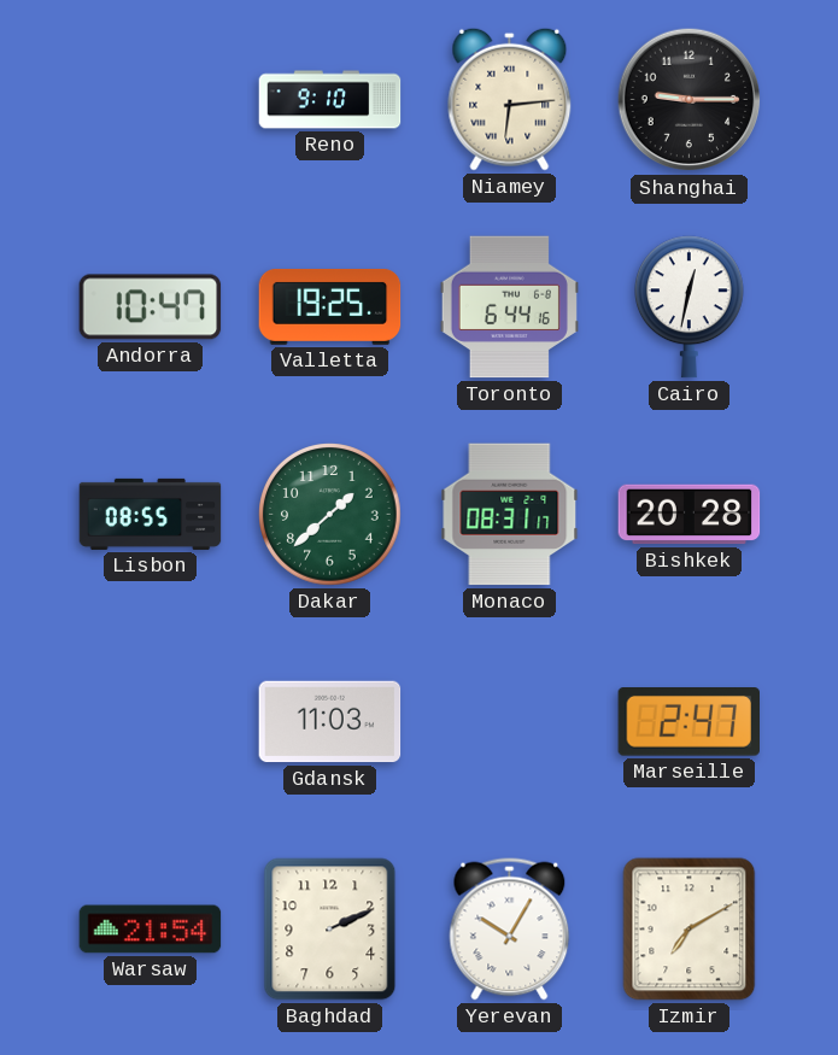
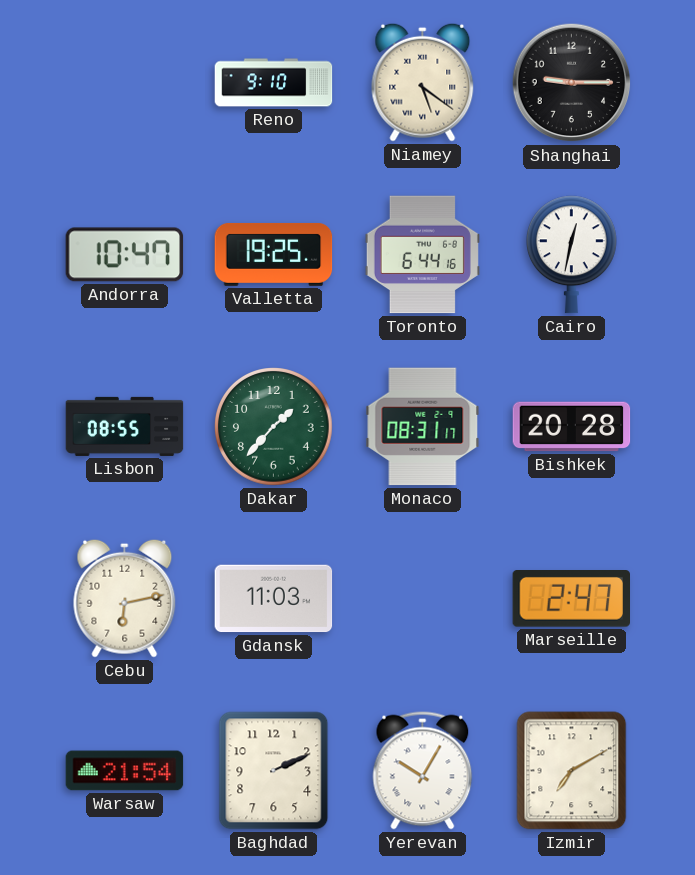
Niamey: 6:14 -> 5:21 (423, 82)
Dakar: 1:38 -> 1:37 (274, 427)
Cebu: none -> 6:13 (125, 598)
